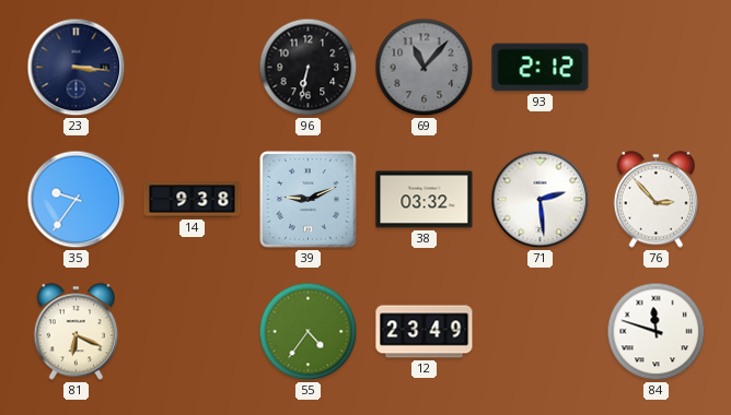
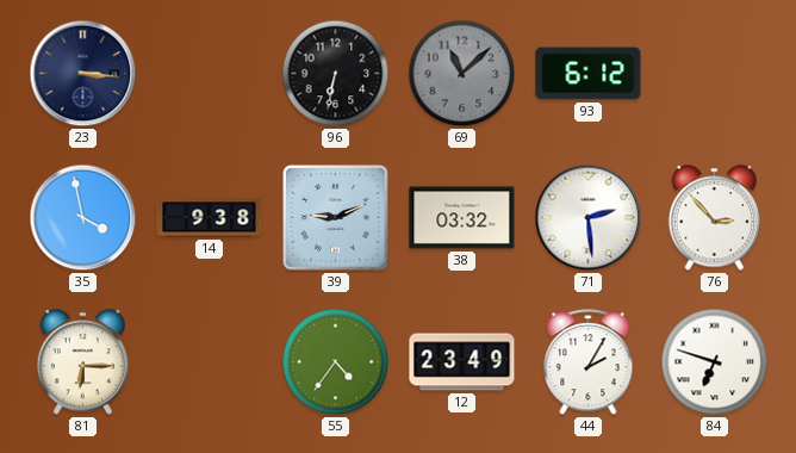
69: 11:07 -> 11:08 (462, 74)
93: 2:12 -> 6:12 (589, 74)
35: 9:36 -> 3:58 (83, 218)
81: 6:19 -> 6:15 (82, 362)
44: none -> 2:05 (589, 362)
84: 11:48 -> 6:48 (715, 362)
